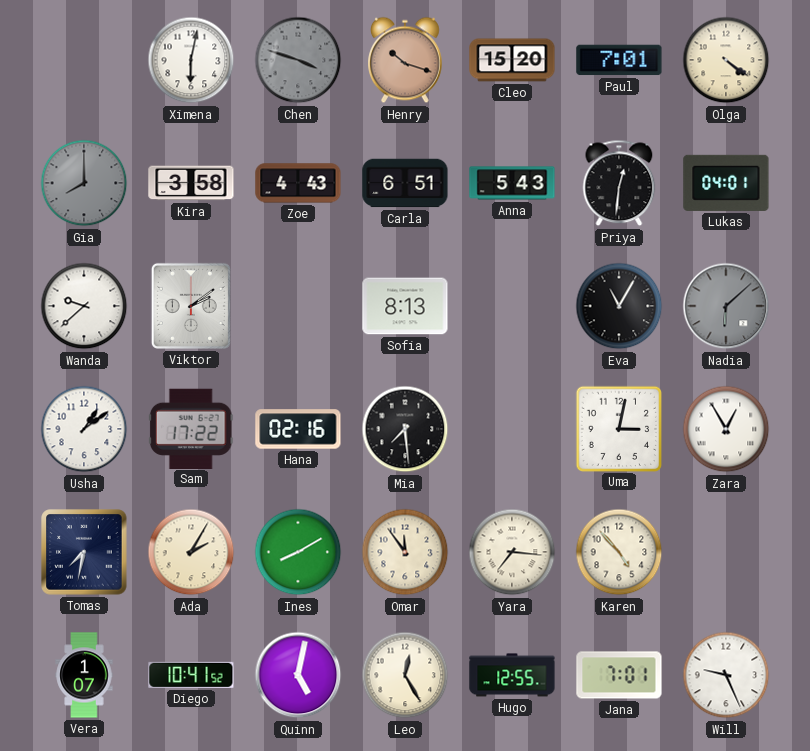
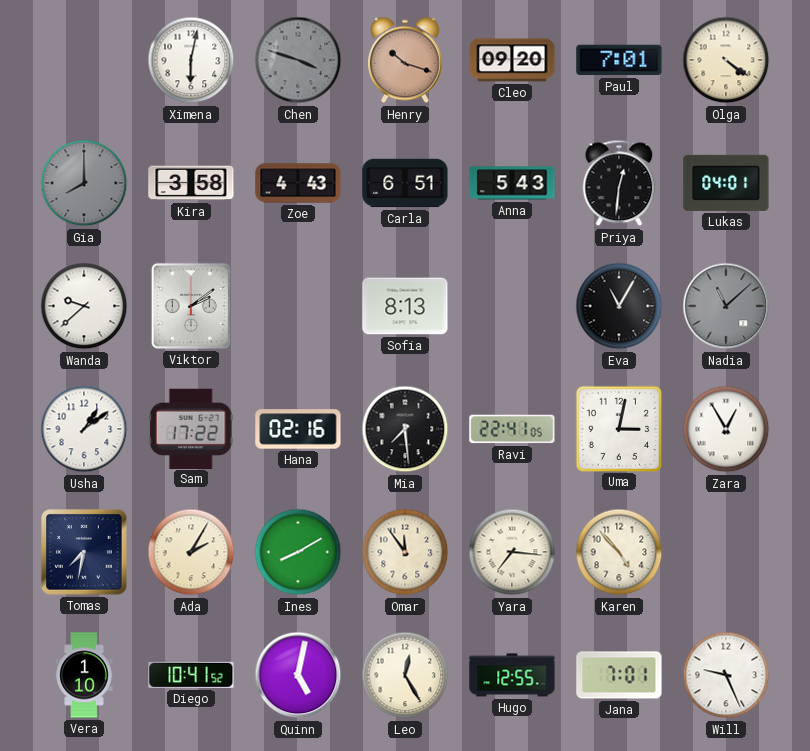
Cleo: 15:20 -> 09:20 (512, 60)
Nadia: 6:08 -> 11:08 (726, 306)
Ravi: none -> 22:41 (512, 429)
Vera: 1:07 -> 1:10 (84, 675)
